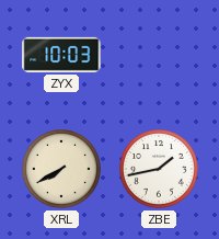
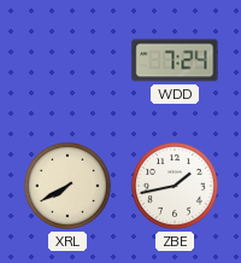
ZYX: 10:03 -> none (61, 55)
WDD: none -> 7:24 (175, 60)
